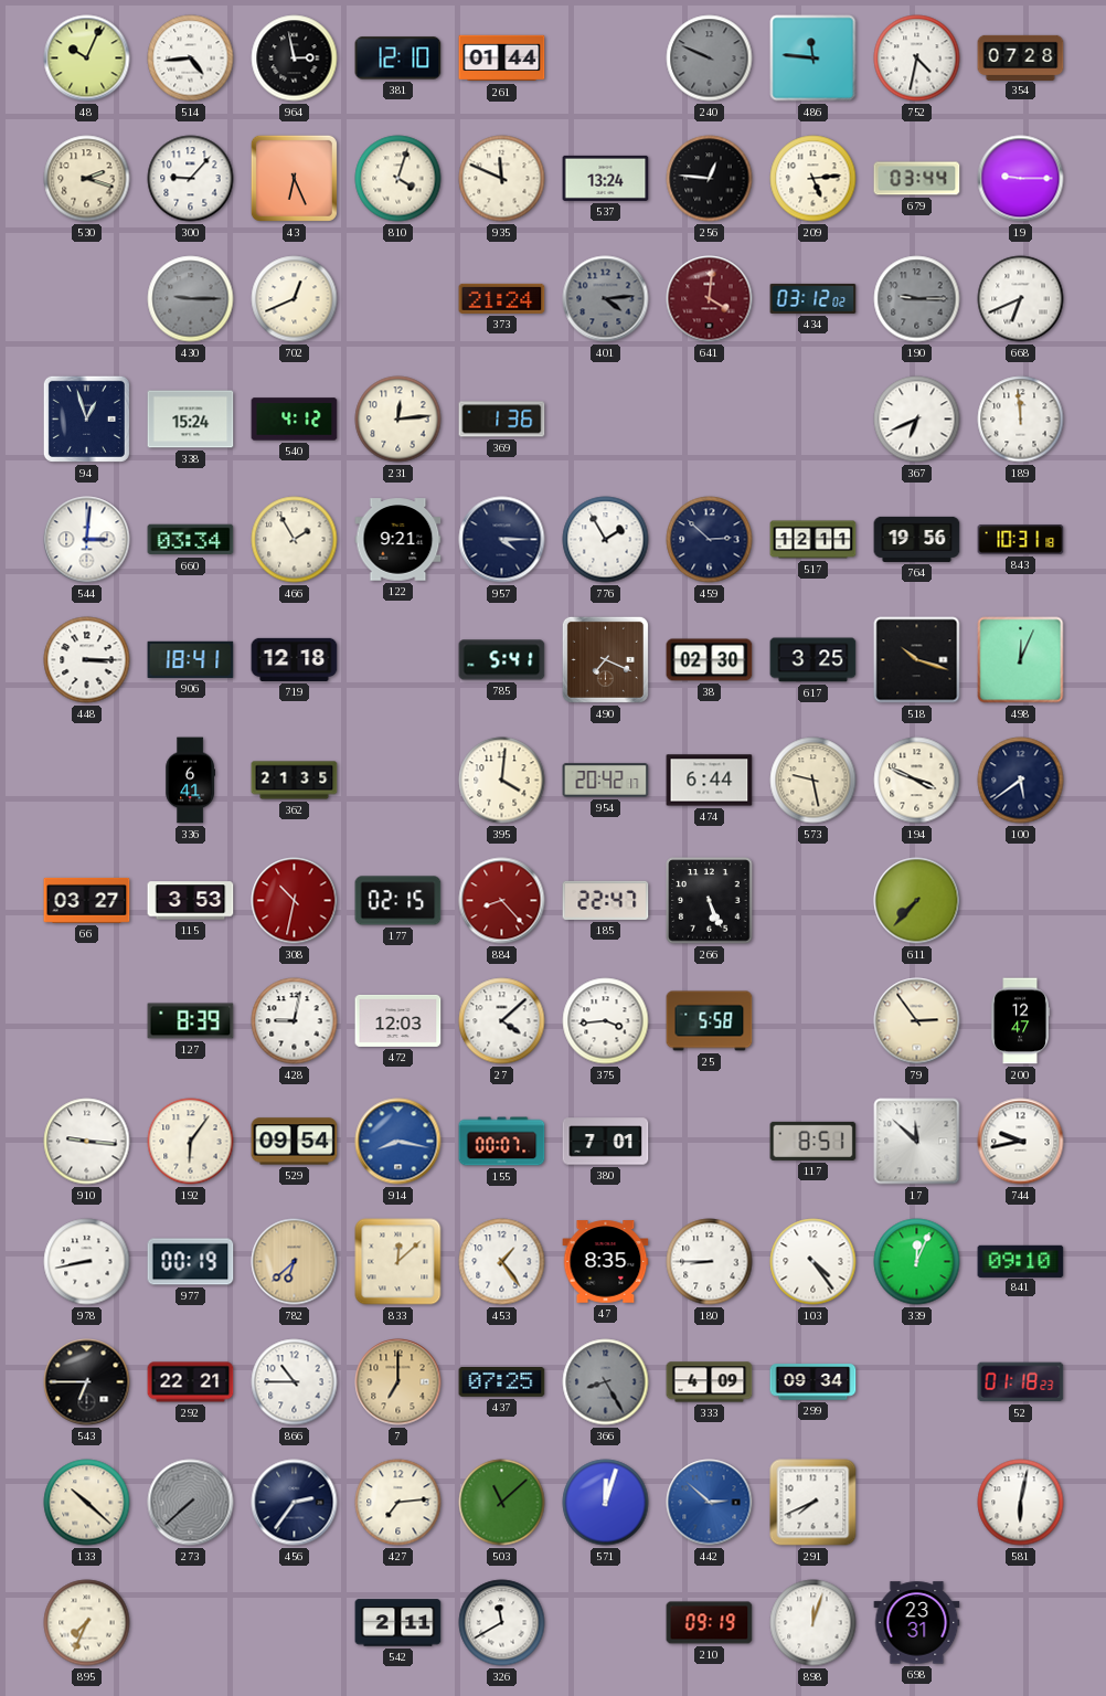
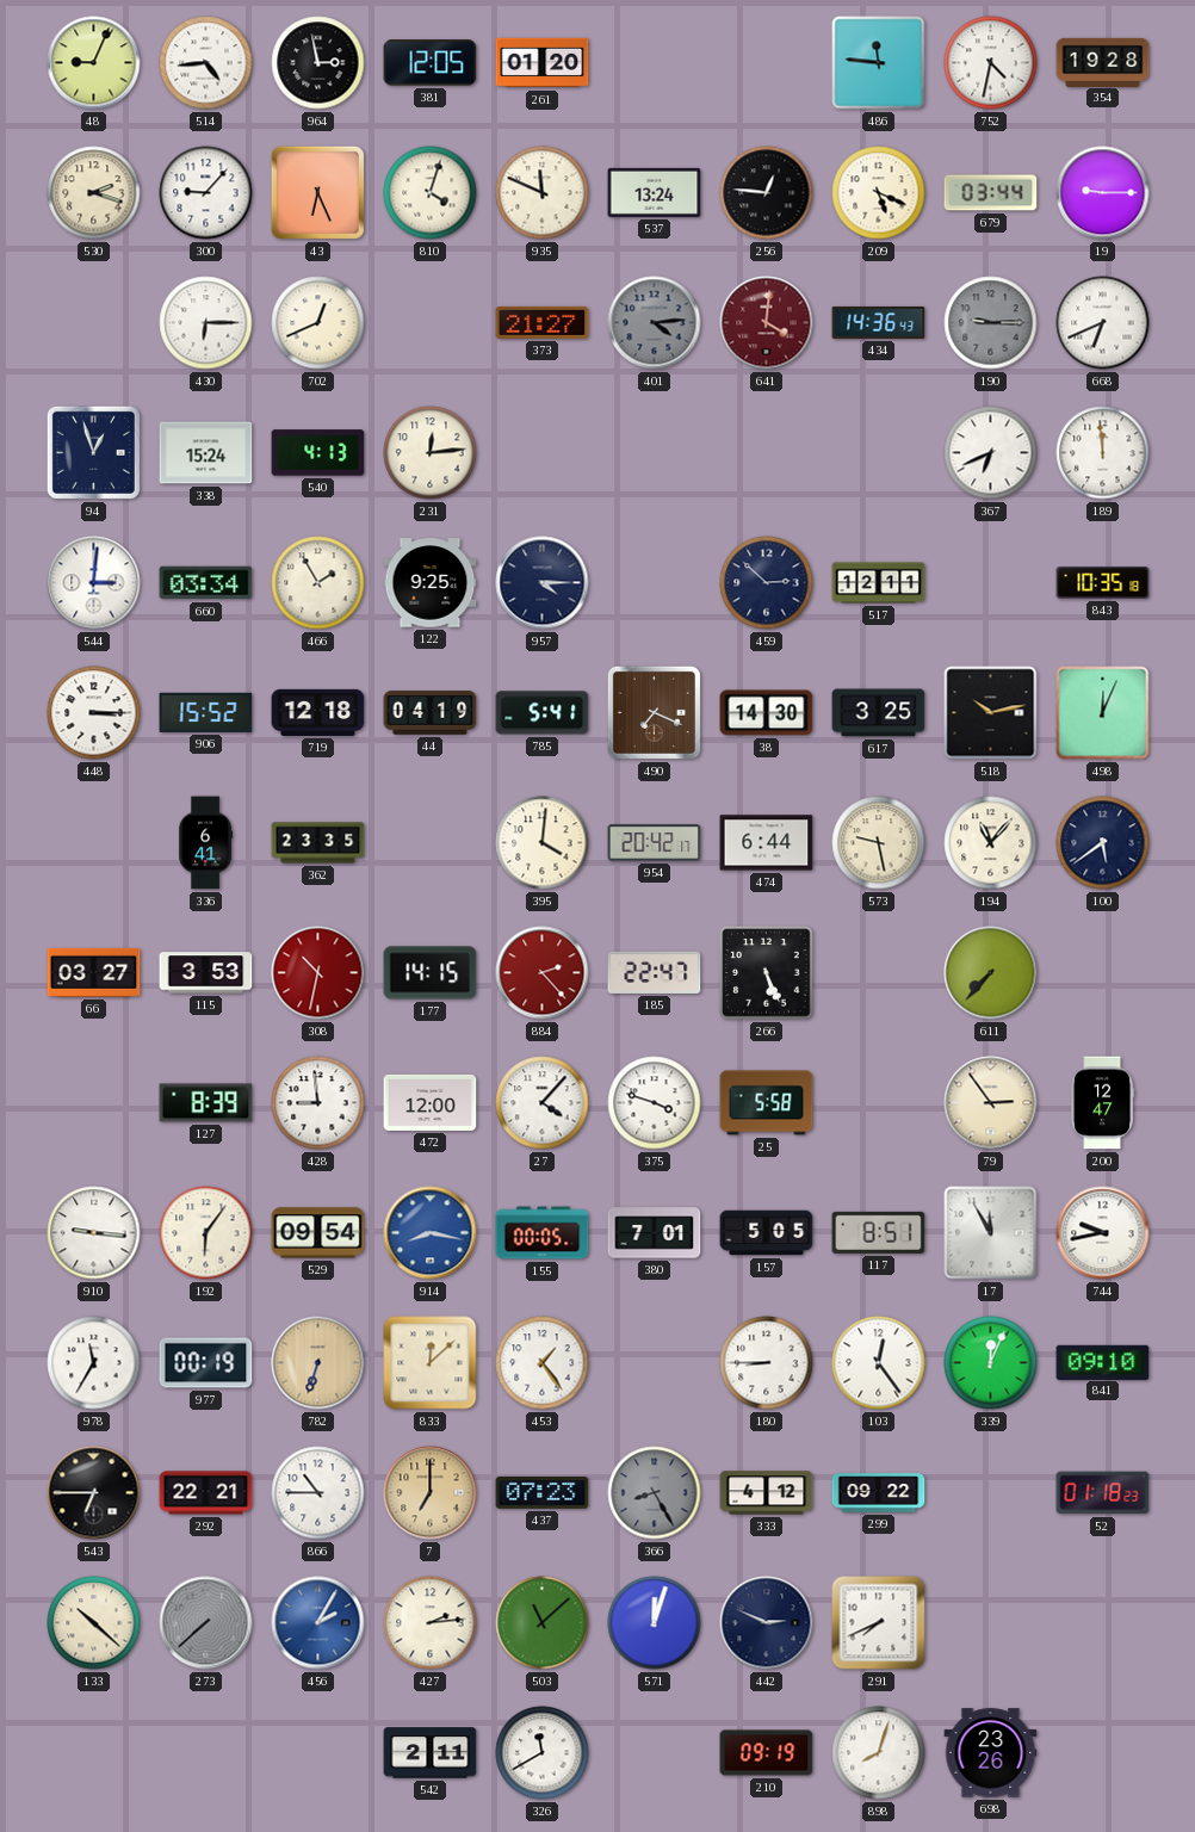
48: 10:04 -> 9:04 (94, 63)
381: 12:10 -> 12:05 (431, 63)
261: 01:44 -> 01:20 (543, 63)
240: 9:49 -> none (710, 59)
354: 07:28 -> 19:28 (1103, 62)
209: 5:14 -> 5:19 (879, 193)
430: 9:15 -> 6:15 (206, 323)
430 dial: grey -> white (206, 323)
373: 21:24 -> 21:27 (543, 322)
434: 03:12 -> 14:36 (879, 322)
540: 4:12 -> 4:13 (318, 453)
369: 1:36 -> none (502, 420)
122: 9:21 -> 9:25 (431, 583)
776: 1:55 -> none (606, 540)
764: 19:56 -> none (917, 539)
843: 10:31 -> 10:35 (1103, 583)
906: 18:41 -> 15:52 (206, 712)
44: none -> 04:19 (431, 713)
38: 02:30 -> 14:30 (767, 713)
518: 10:18 -> 10:13 (991, 713)
362: 21:35 -> 23:35 (318, 843)
194: 3:49 -> 11:07 (991, 843)
177: 02:15 -> 14:15 (431, 973)
884: 8:23 -> 2:23 (543, 973)
428: 9:02 -> 8:59 (318, 1103)
472: 12:03 -> 12:00 (431, 1102)
27: 4:08 -> 4:07 (543, 1103)
375: 3:44 -> 3:48 (655, 1103)
155: 00:07 -> 00:05 (543, 1233)
157: none -> 5:05 (767, 1233)
17: 11:52 -> 11:55 (991, 1233)
978: 8:43 -> 11:35 (94, 1363)
782: 6:38 -> 6:33 (318, 1363)
47: 8:35 -> none (606, 1262)
103: 4:24 -> 12:24 (879, 1363)
437: 07:25 -> 07:23 (543, 1493)
333: 4:09 -> 4:12 (767, 1493)
299: 09:34 -> 09:22 (879, 1493)
456: 2:36 -> 2:05 (318, 1623)
456 dial: navy -> blue (318, 1623)
427: 7:14 -> 2:14 (431, 1623)
442: 2:52 -> 2:49 (767, 1623)
442 dial: blue -> navy (767, 1623)
581: 6:02 -> none (1021, 1503)
895: 7:34 -> none (87, 1623)
898: 12:03 -> 8:03 (879, 1753)
698: 23:31 -> 23:26 (991, 1753)
